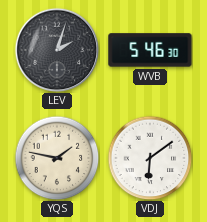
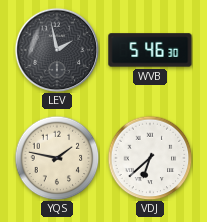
LEV: 2:03 -> 1:58 (57, 50)
VDJ: 6:09 -> 6:38 (150, 158)
